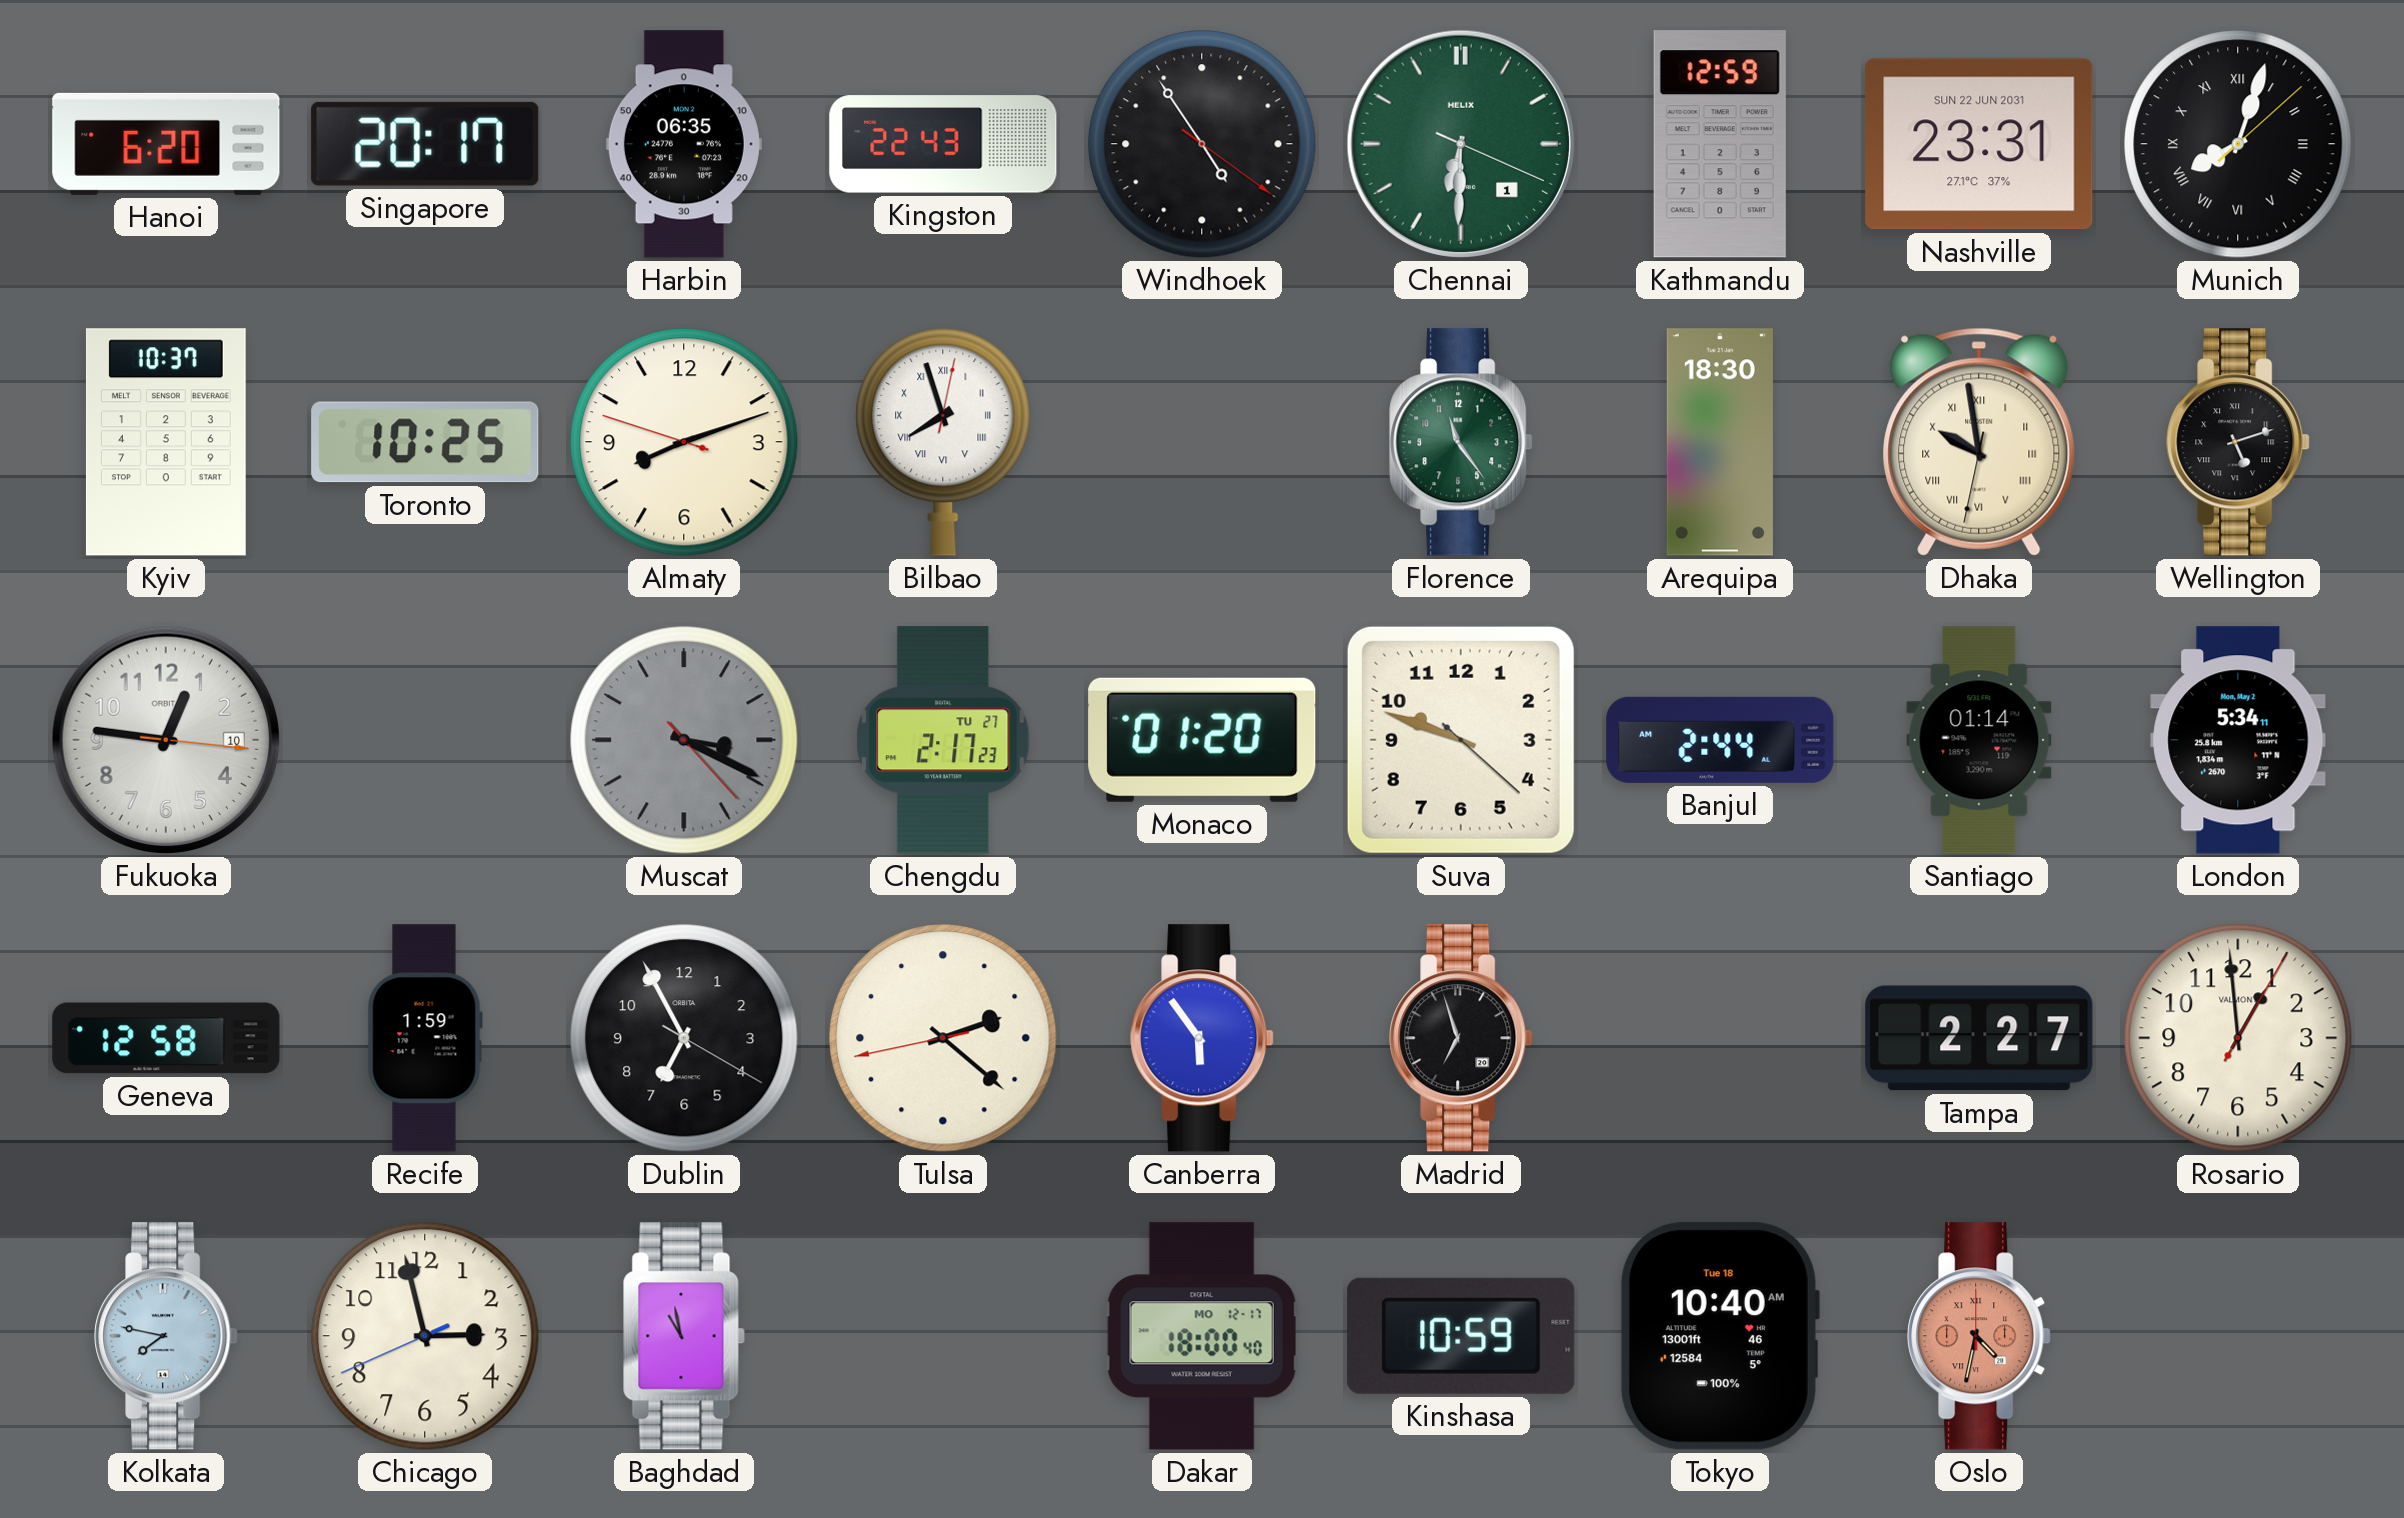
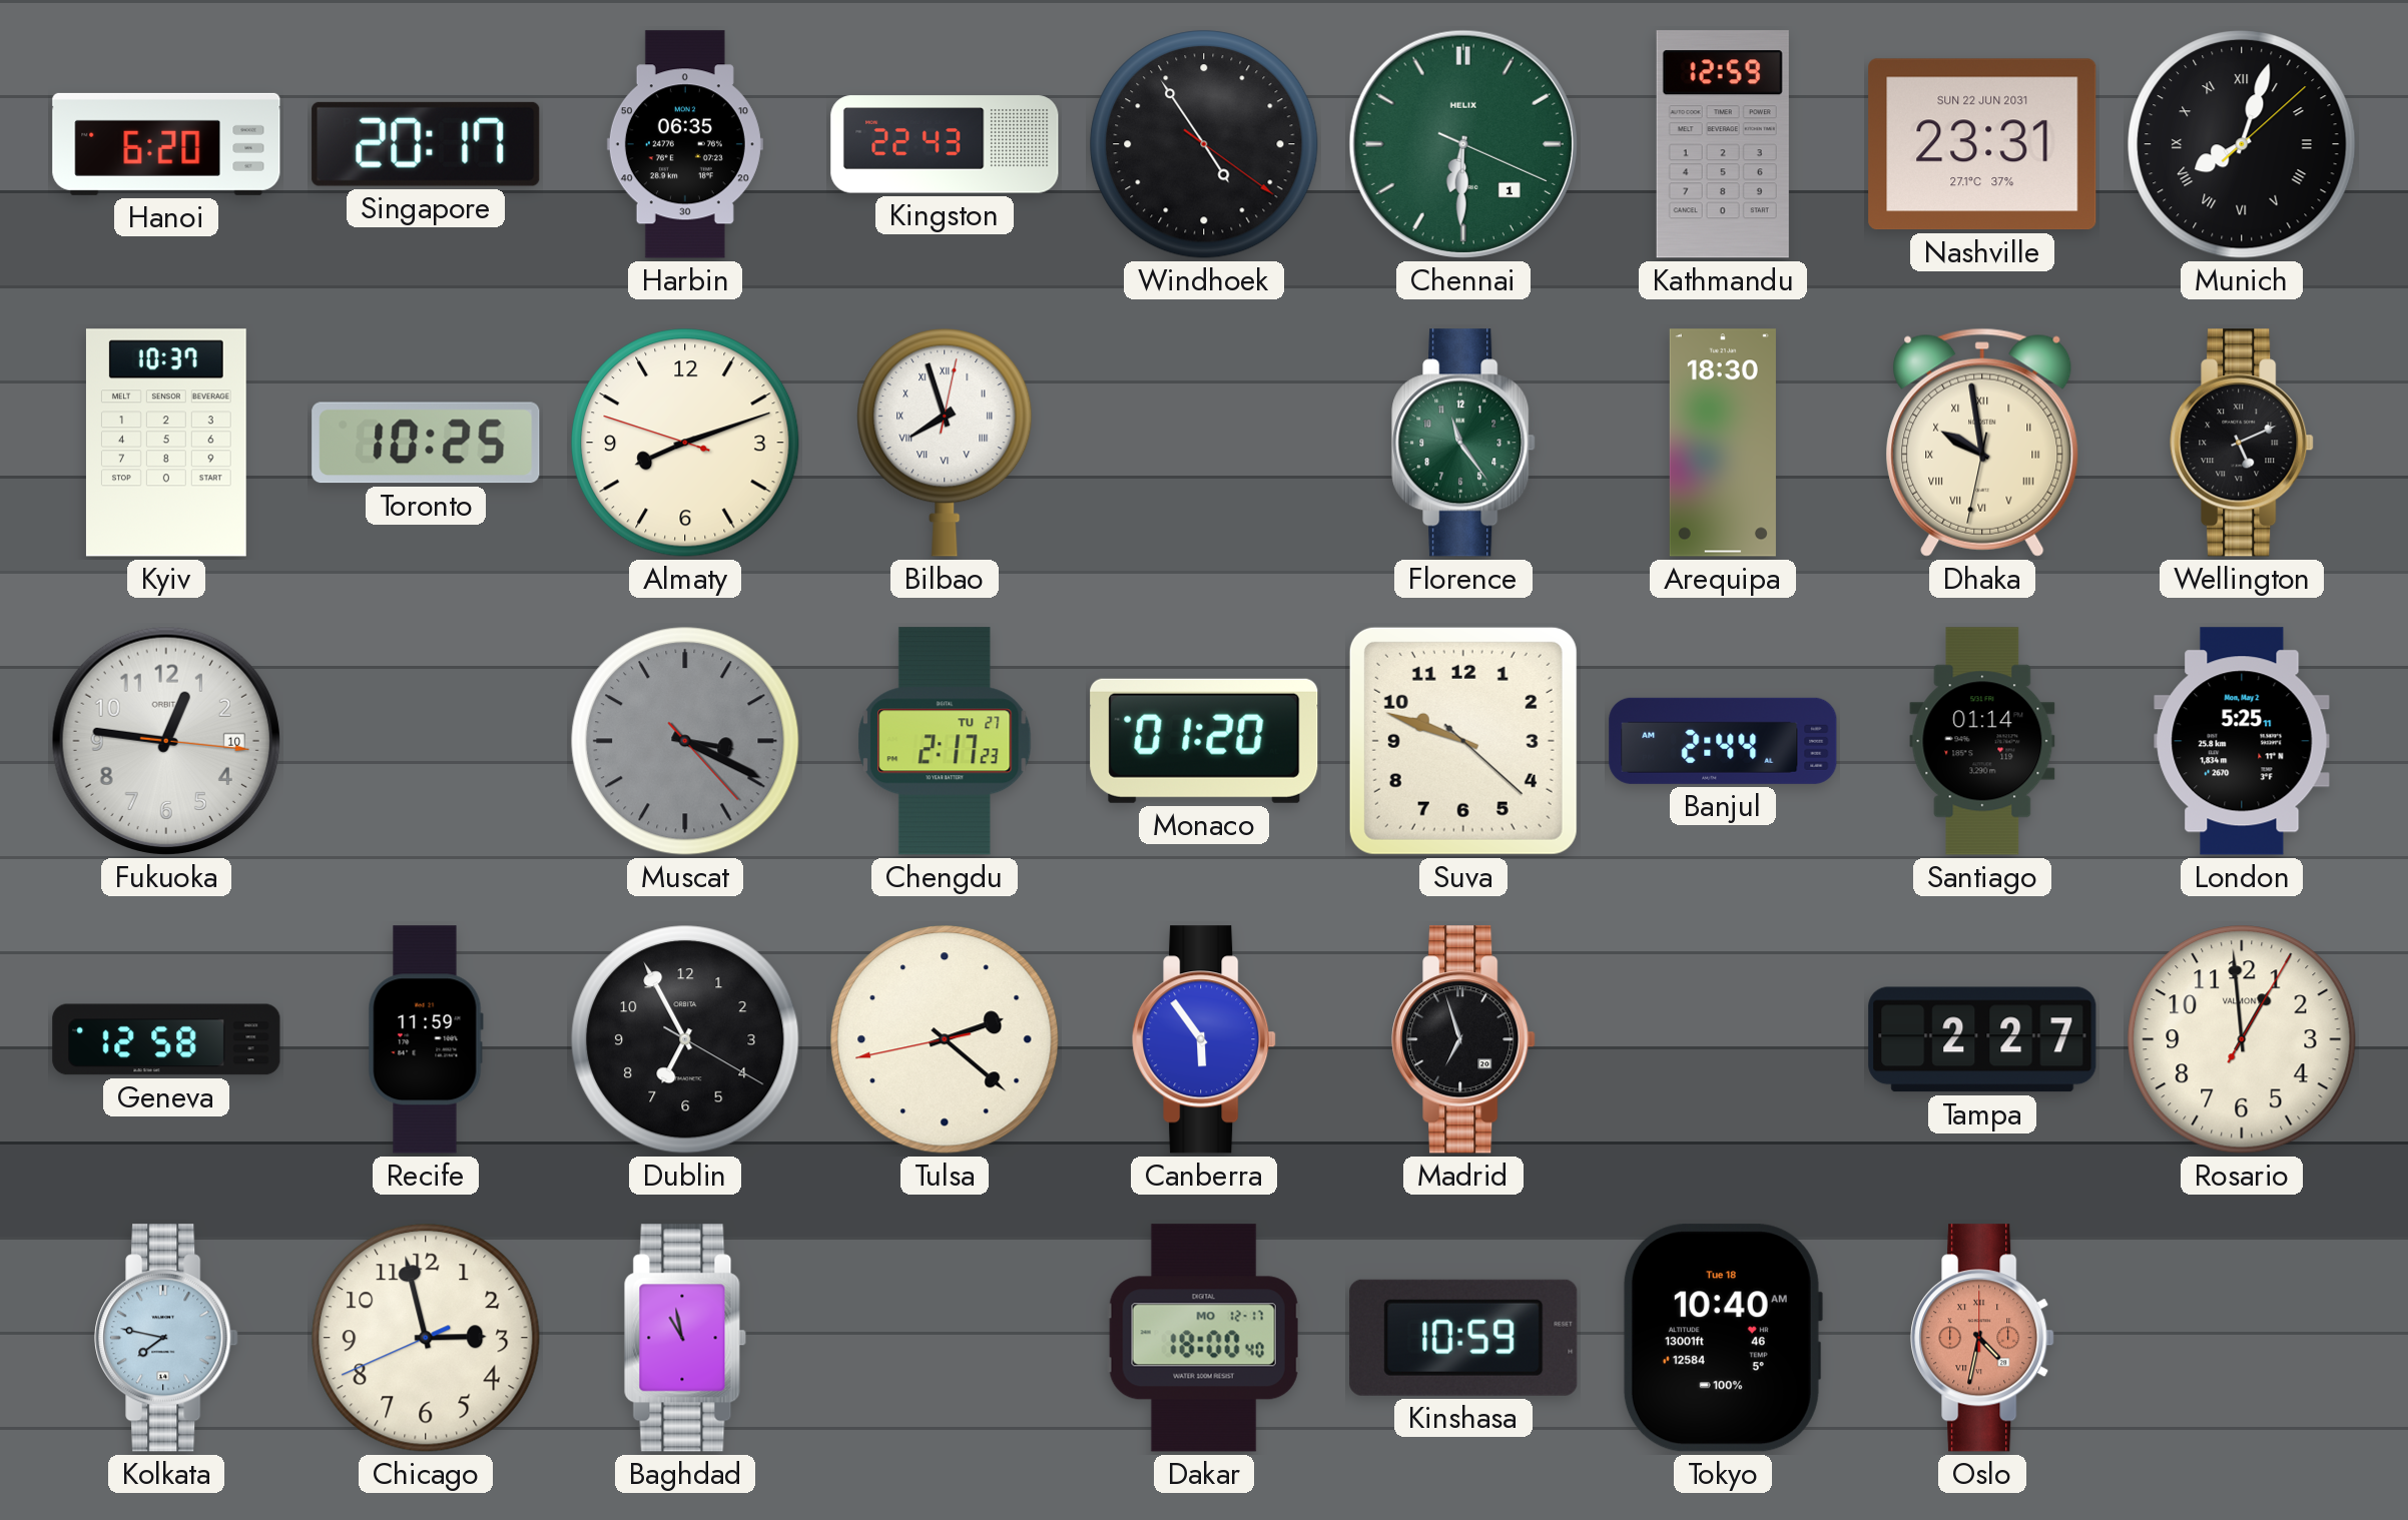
Wellington: 5:12 -> 5:11 (2242, 443)
London: 5:34 -> 5:25 (2242, 741)
Recife: 1:59 -> 11:59 (426, 1039)
